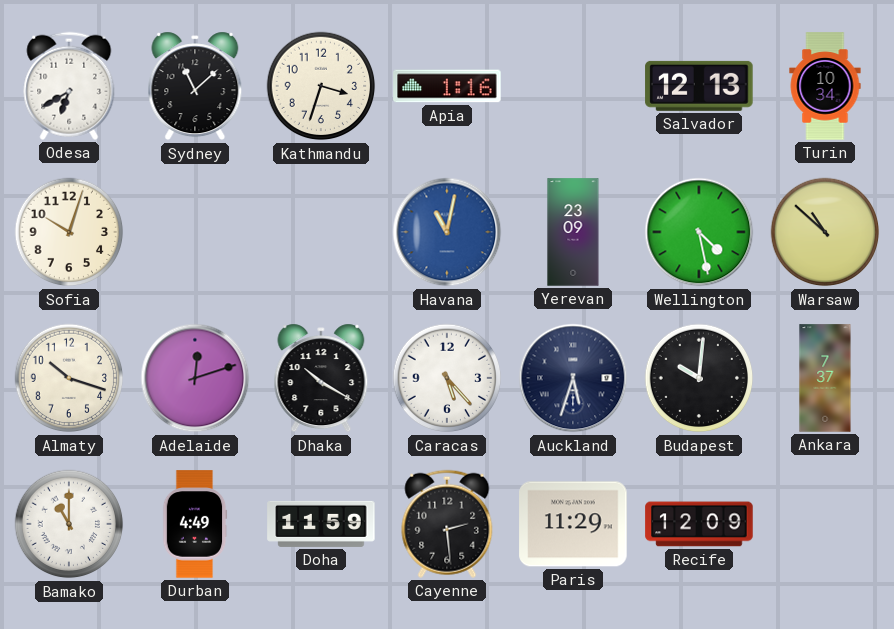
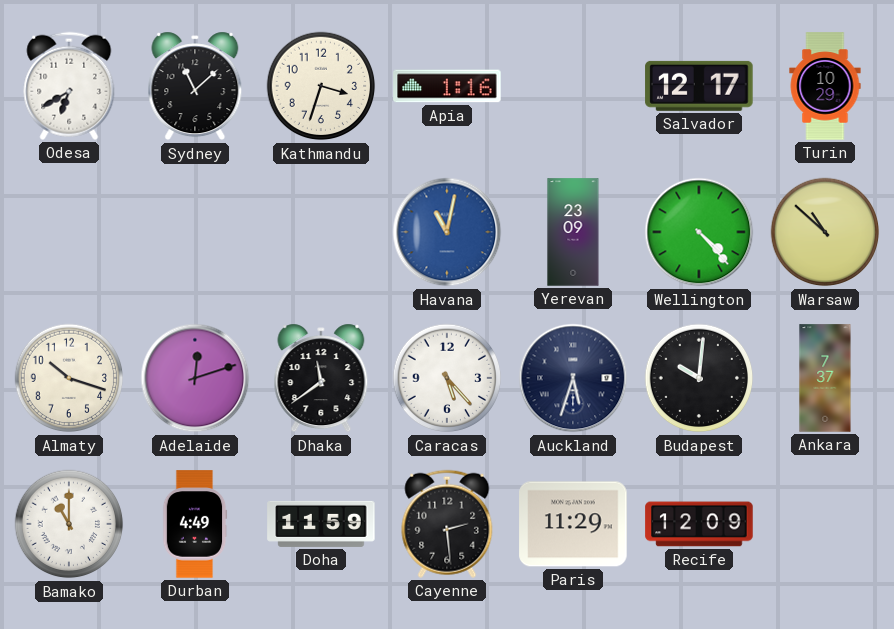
Salvador: 12:13 -> 12:17 (699, 86)
Turin: 10:34 -> 10:29 (825, 86)
Sofia: 10:03 -> none (69, 232)
Wellington: 4:28 -> 4:23 (699, 232)
Dhaka: 10:20 -> 11:39 (321, 378)
